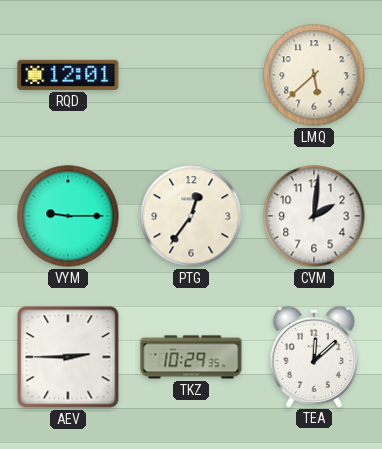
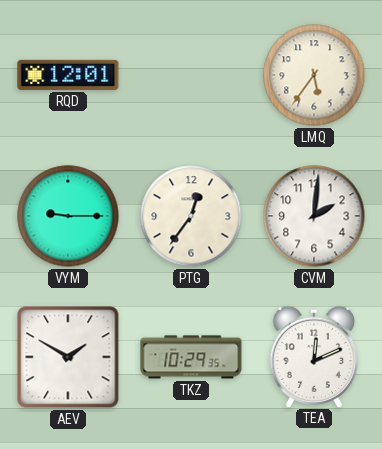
LMQ: 5:38 -> 5:36 (314, 75)
AEV: 2:45 -> 1:50 (68, 357)
TEA: 12:08 -> 12:11 (314, 356)
